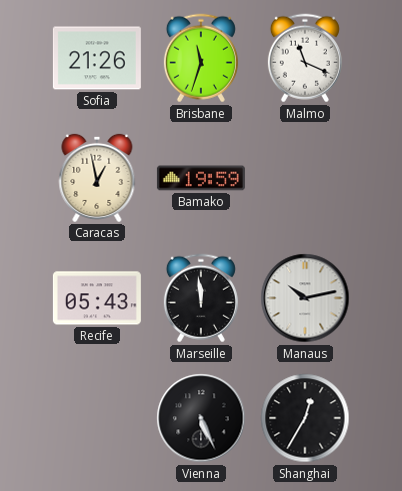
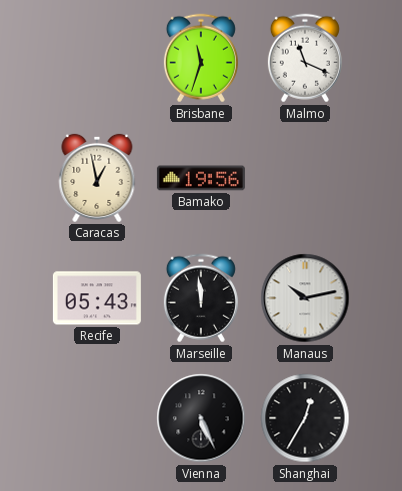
Sofia: 21:26 -> none (97, 58)
Bamako: 19:59 -> 19:56 (201, 178)
